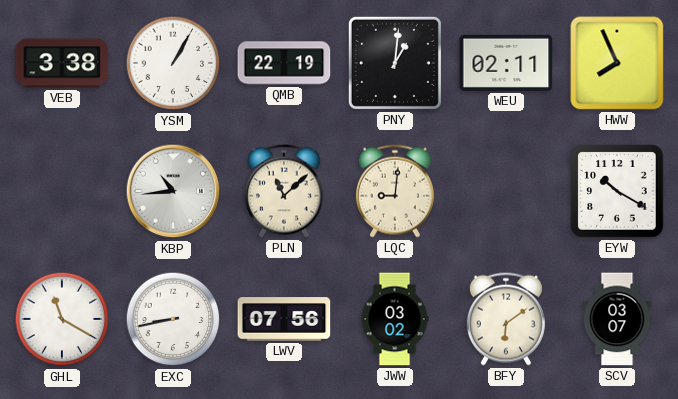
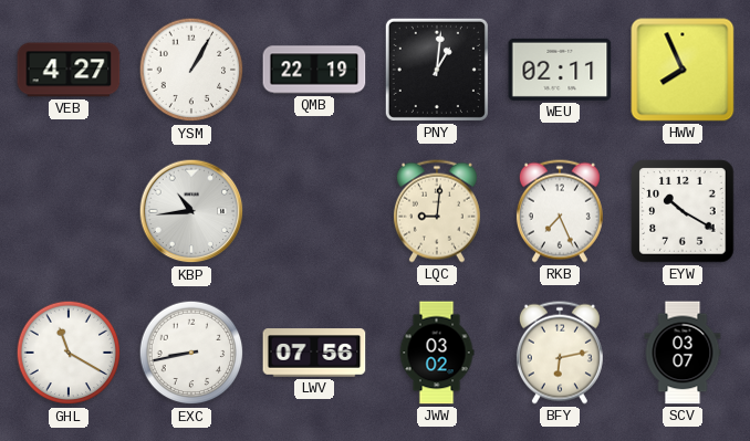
VEB: 3:38 -> 4:27 (69, 70)
PLN: 11:08 -> none (284, 191)
RKB: none -> 7:26 (560, 211)
BFY: 6:09 -> 6:13 (560, 353)
